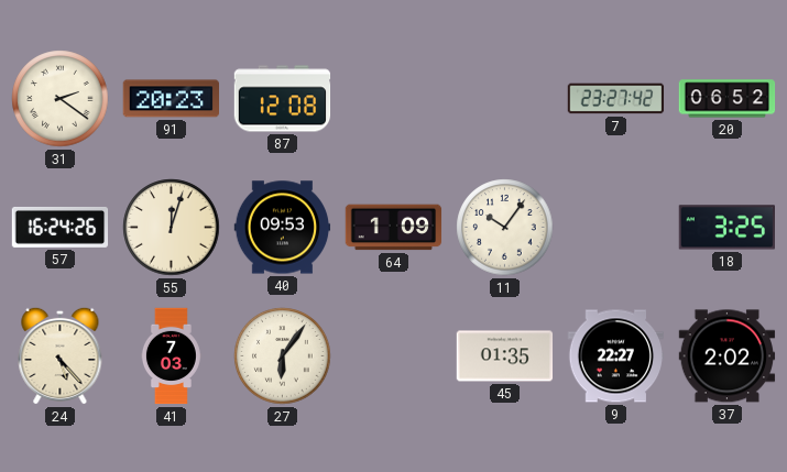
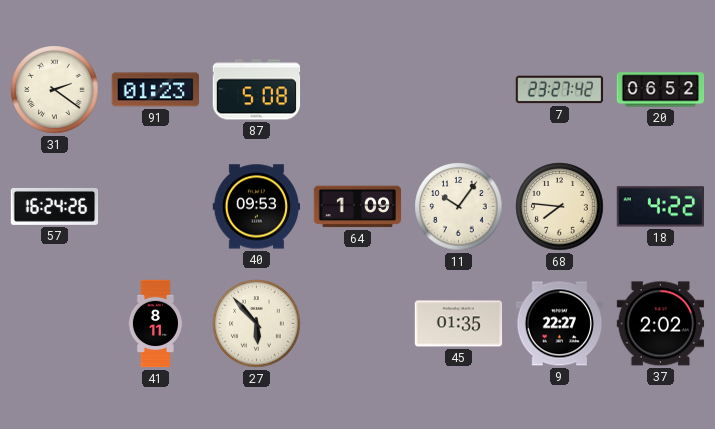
91: 20:23 -> 01:23 (155, 90)
87: 12:08 -> 5:08 (257, 90)
55: 12:03 -> none (172, 228)
68: none -> 7:46 (560, 207)
18: 3:25 -> 4:22 (660, 207)
24: 5:23 -> none (61, 355)
41: 7:03 -> 8:11 (155, 324)
27: 6:06 -> 5:53 (257, 324)
